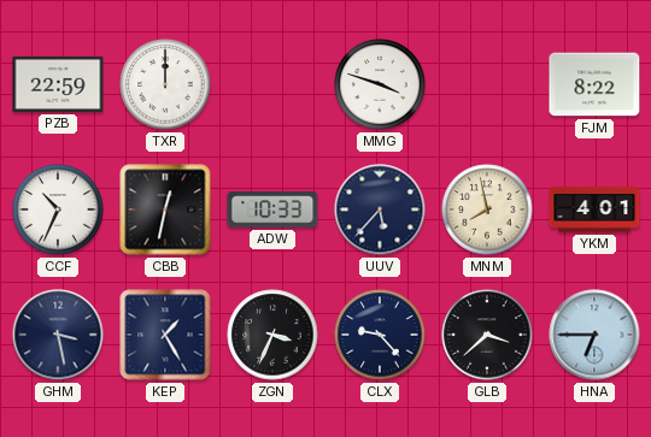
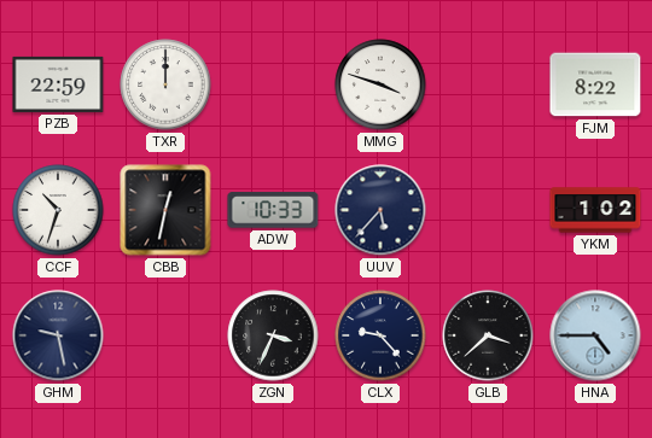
CCF: 10:34 -> 10:33 (58, 210)
MNM: 7:58 -> none (487, 209)
YKM: 4:01 -> 1:02 (595, 210)
GHM: 3:28 -> 9:28 (58, 335)
KEP: 1:25 -> none (165, 335)
HNA: 6:45 -> 4:45 (595, 335)
